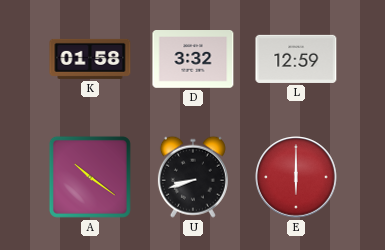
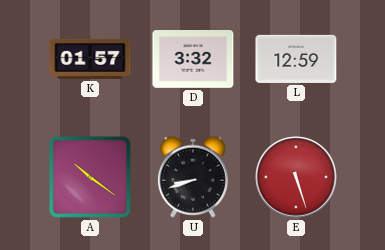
K: 01:58 -> 01:57 (90, 59)
E: 6:00 -> 5:27 (296, 177)
